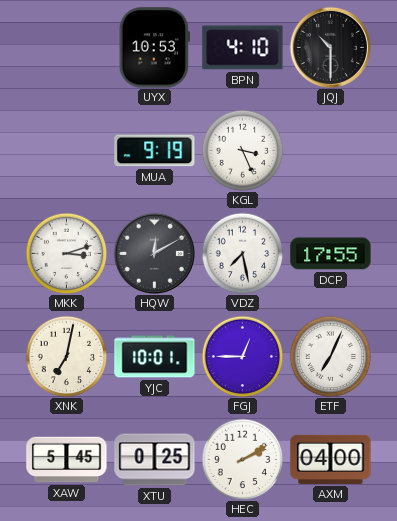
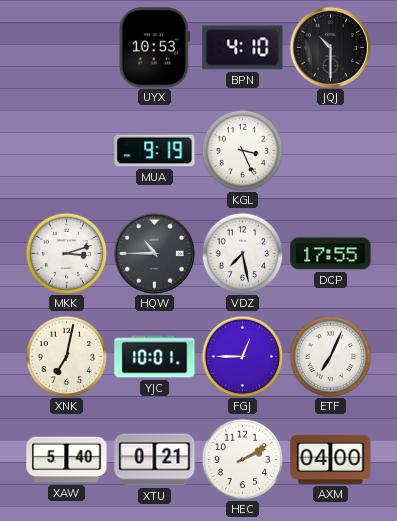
HQW: 12:10 -> 10:45 (154, 253)
XAW: 5:45 -> 5:40 (67, 460)
XTU: 0:25 -> 0:21 (155, 460)
